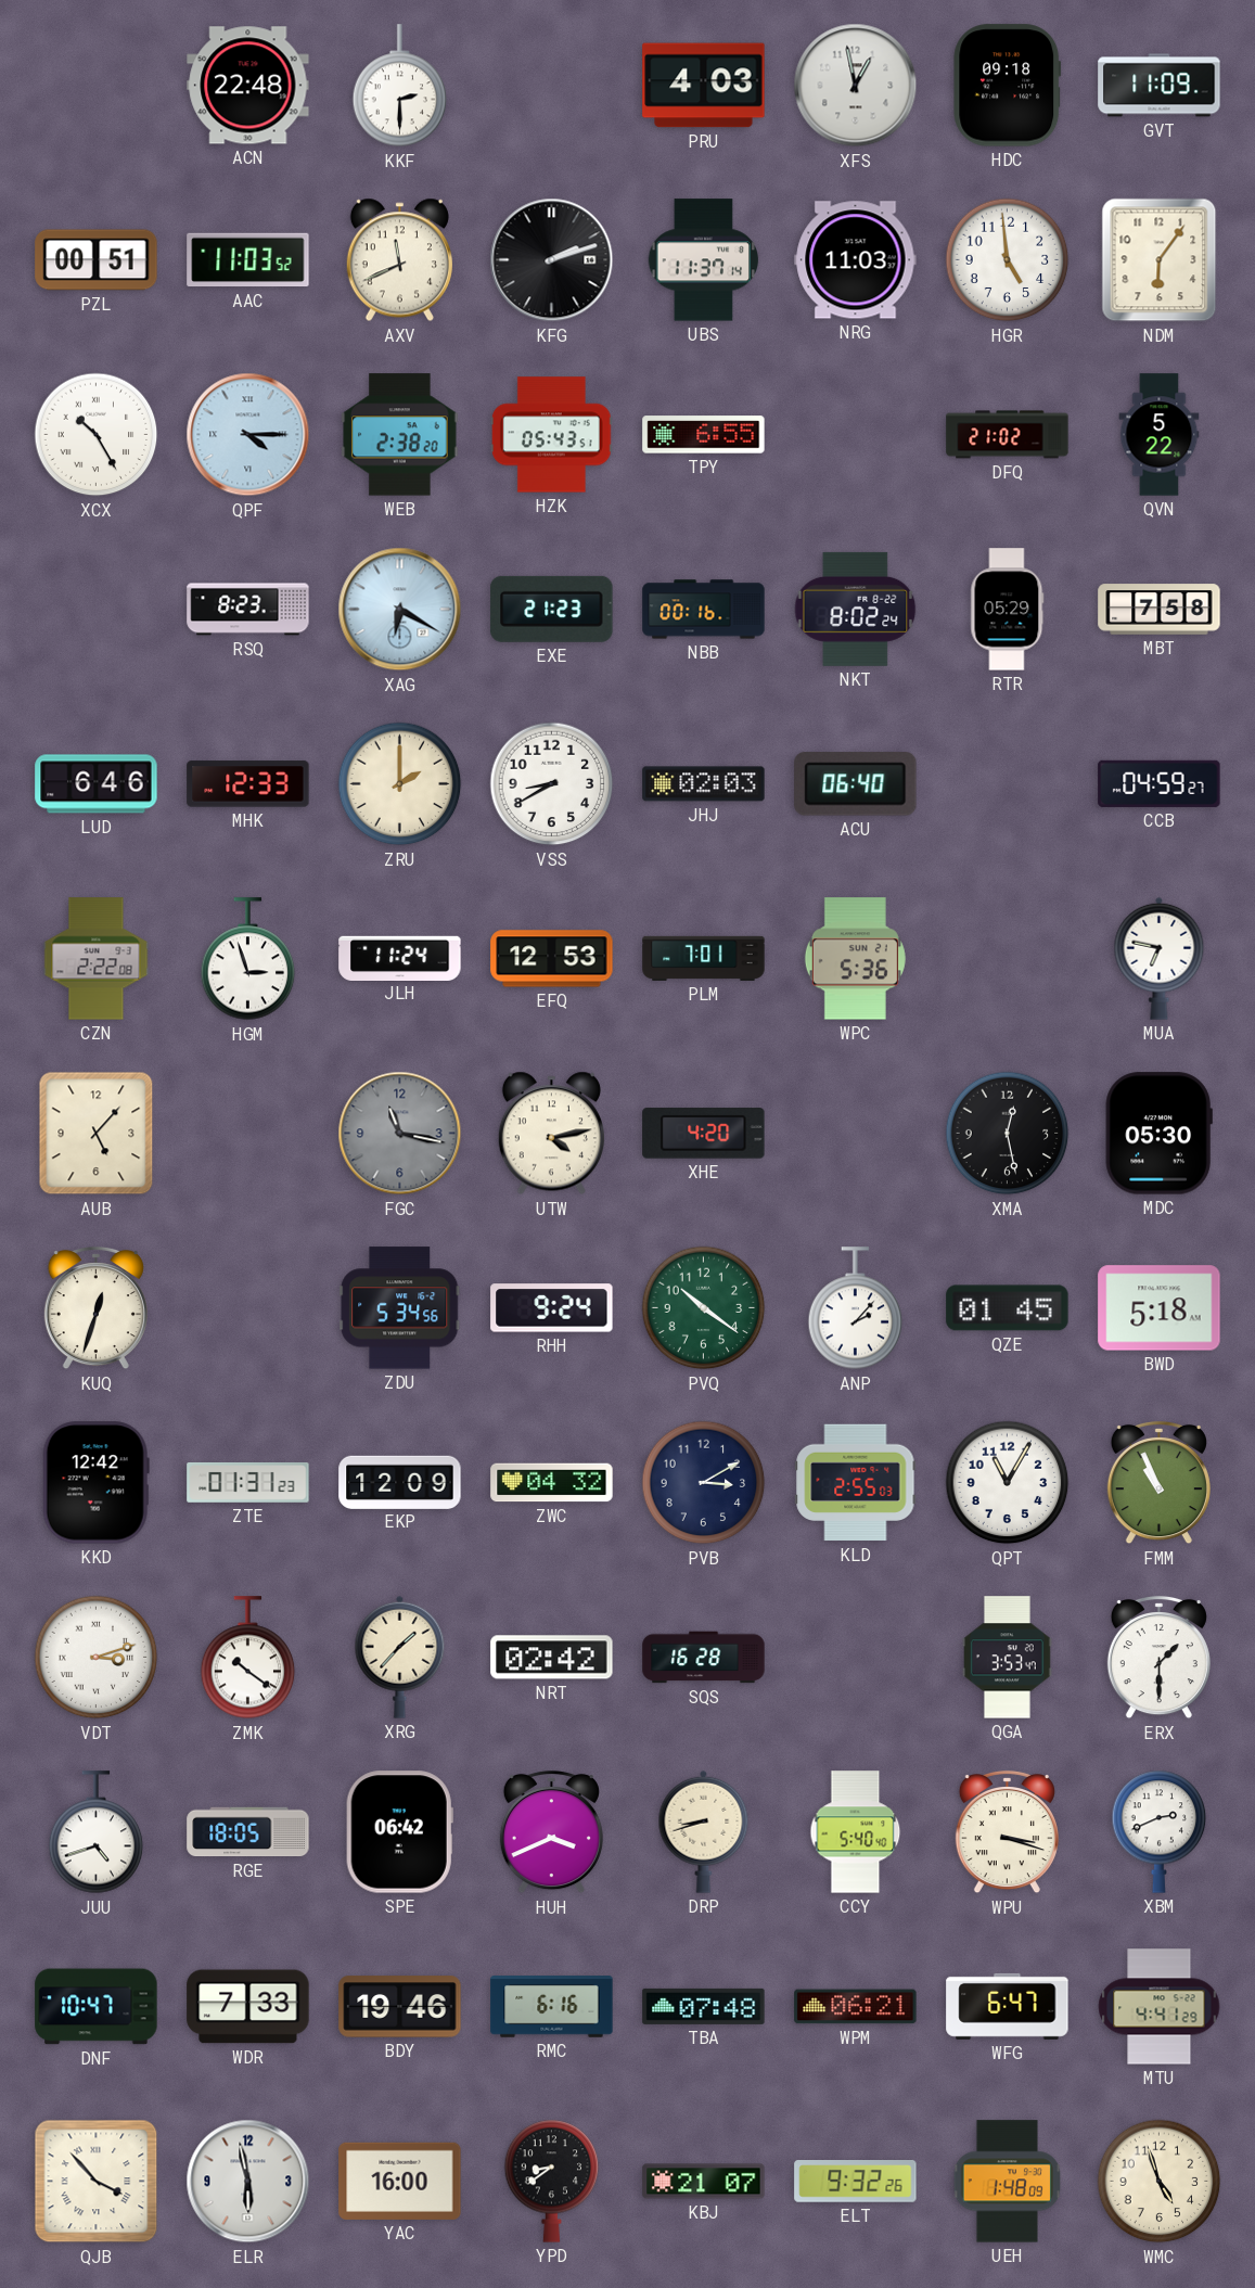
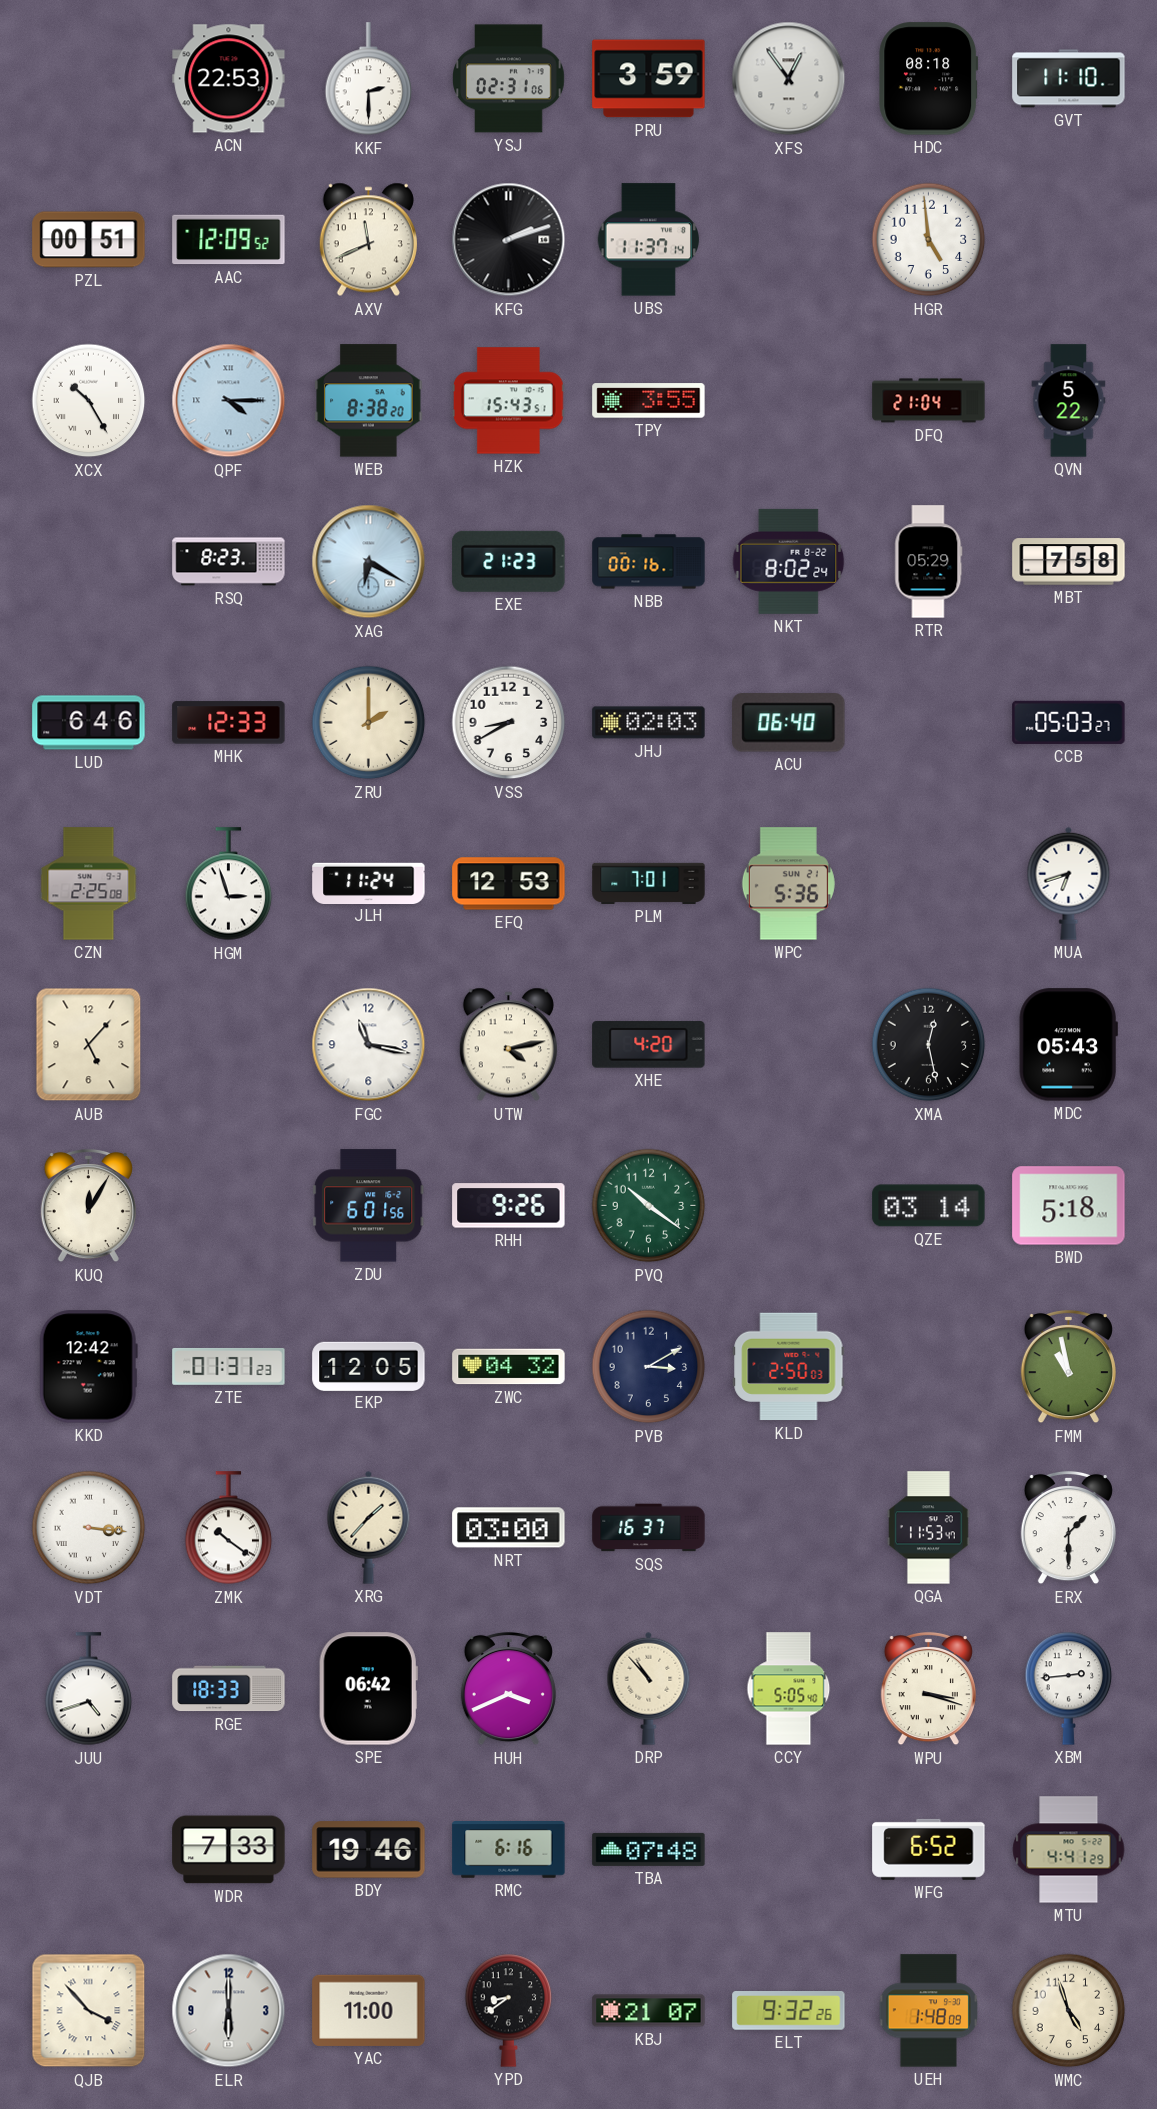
ACN: 22:48 -> 22:53 (229, 79)
YSJ: none -> 02:31 (509, 79)
PRU: 4:03 -> 3:59 (649, 79)
XFS: 12:58 -> 12:54 (789, 79)
HDC: 09:18 -> 08:18 (929, 79)
GVT: 11:09 -> 11:10 (1069, 79)
AAC: 11:03 -> 12:09 (229, 240)
NRG: 11:03 -> none (856, 260)
NDM: 6:06 -> none (1160, 260)
WEB: 2:38 -> 8:38 (369, 401)
HZK: 05:43 -> 15:43 (508, 401)
TPY: 6:55 -> 3:55 (649, 401)
DFQ: 21:02 -> 21:04 (929, 401)
CCB: 04:59 -> 05:03 (1069, 722)
CZN: 2:22 -> 2:25 (89, 884)
MUA: 6:47 -> 6:42 (1069, 883)
FGC dial: grey -> white (369, 1045)
MDC: 05:30 -> 05:43 (1068, 1045)
KUQ: 12:33 -> 12:05 (88, 1206)
ZDU: 5:34 -> 6:01 (369, 1206)
RHH: 9:24 -> 9:26 (509, 1206)
ANP: 2:07 -> none (856, 1308)
QZE: 01:45 -> 03:14 (929, 1206)
EKP: 12:09 -> 12:05 (369, 1366)
KLD: 2:55 -> 2:50 (789, 1367)
QPT: 11:05 -> none (1008, 1483)
FMM: 10:56 -> 10:58 (1068, 1367)
VDT: 3:12 -> 3:16 (89, 1528)
NRT: 02:42 -> 03:00 (509, 1528)
SQS: 16:28 -> 16:37 (649, 1528)
QGA: 3:53 -> 11:53 (928, 1528)
RGE: 18:05 -> 18:33 (229, 1689)
DRP: 8:42 -> 10:53 (649, 1688)
CCY: 5:40 -> 5:05 (789, 1689)
XBM: 2:41 -> 2:44 (1069, 1688)
DNF: 10:47 -> none (97, 2007)
WPM: 06:21 -> none (856, 2007)
WFG: 6:47 -> 6:52 (929, 1849)
ELR: 5:58 -> 6:00 (229, 2011)
YAC: 16:00 -> 11:00 (369, 2010)
